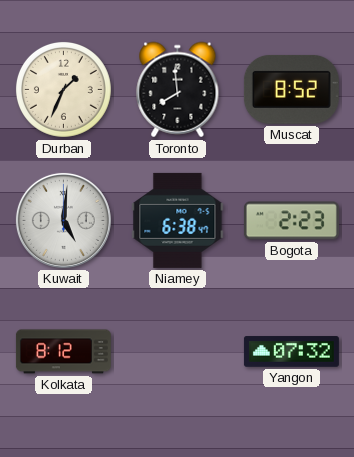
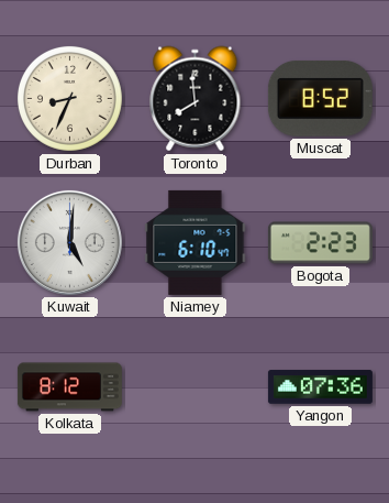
Durban: 1:34 -> 8:34 (69, 98)
Niamey: 6:38 -> 6:10 (196, 242)
Yangon: 07:32 -> 07:36 (320, 387)
